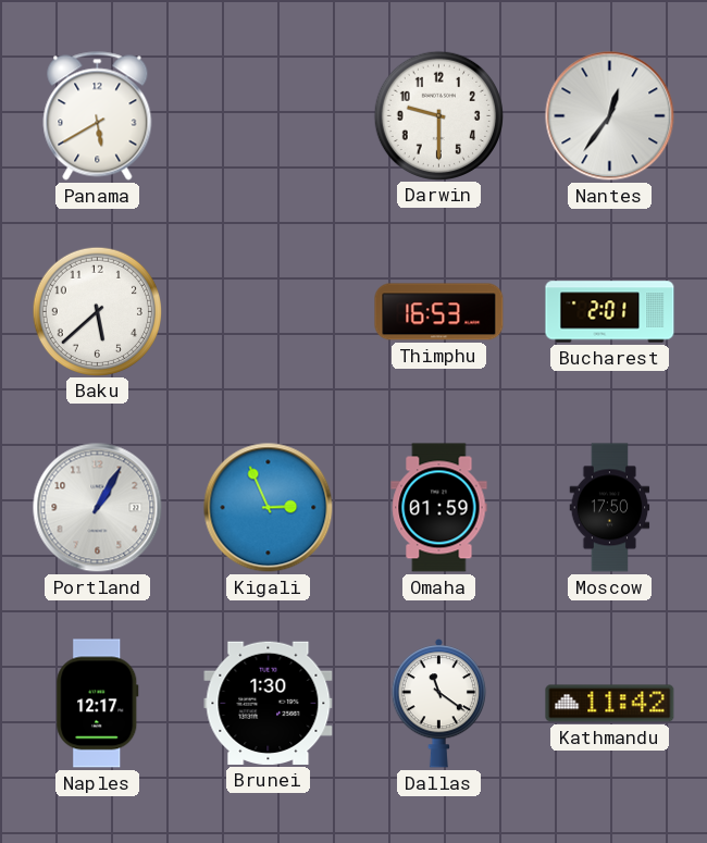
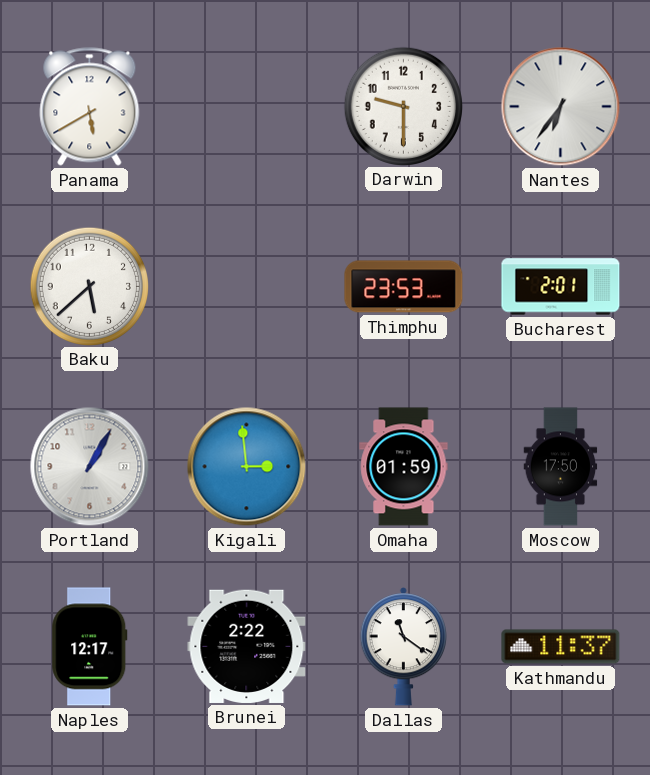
Nantes: 12:36 -> 6:36 (561, 107)
Thimphu: 16:53 -> 23:53 (404, 287)
Kigali: 2:56 -> 2:59 (247, 467)
Brunei: 1:30 -> 2:22 (247, 646)
Kathmandu: 11:42 -> 11:37 (561, 647)
